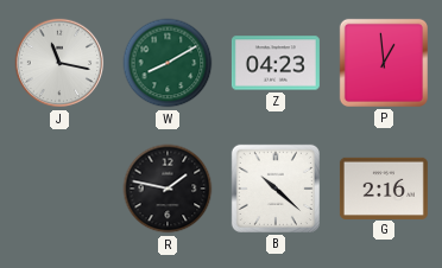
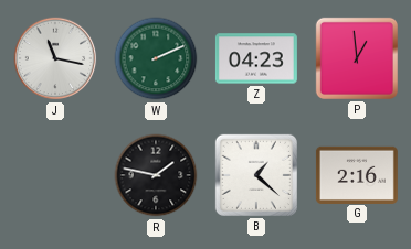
W: 8:10 -> 2:11 (156, 58)
B: 10:22 -> 1:22 (256, 175)
